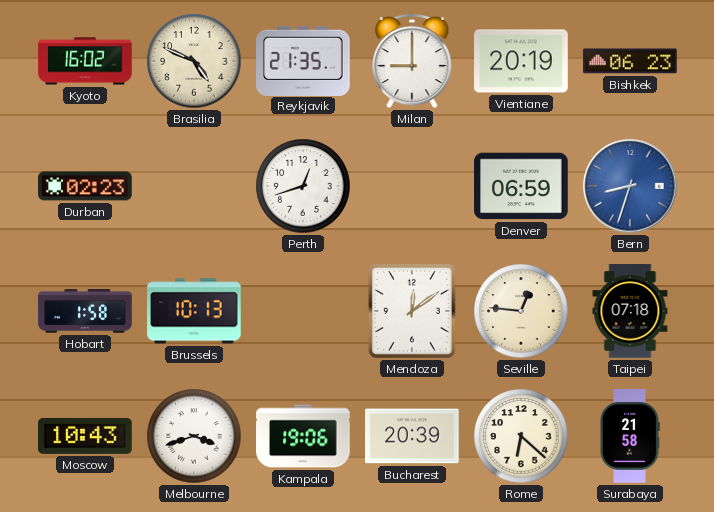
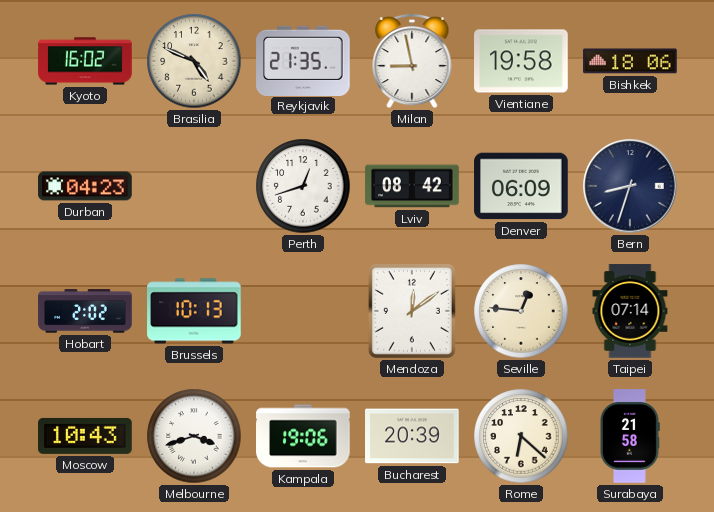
Milan: 9:00 -> 8:58 (412, 61)
Vientiane: 20:19 -> 19:58 (521, 61)
Bishkek: 06:23 -> 18:06 (630, 61)
Durban: 02:23 -> 04:23 (85, 186)
Lviv: none -> 08:42 (412, 186)
Denver: 06:59 -> 06:09 (521, 186)
Bern dial: blue -> navy (630, 186)
Hobart: 1:58 -> 2:02 (85, 311)
Taipei: 07:18 -> 07:14 (630, 311)
